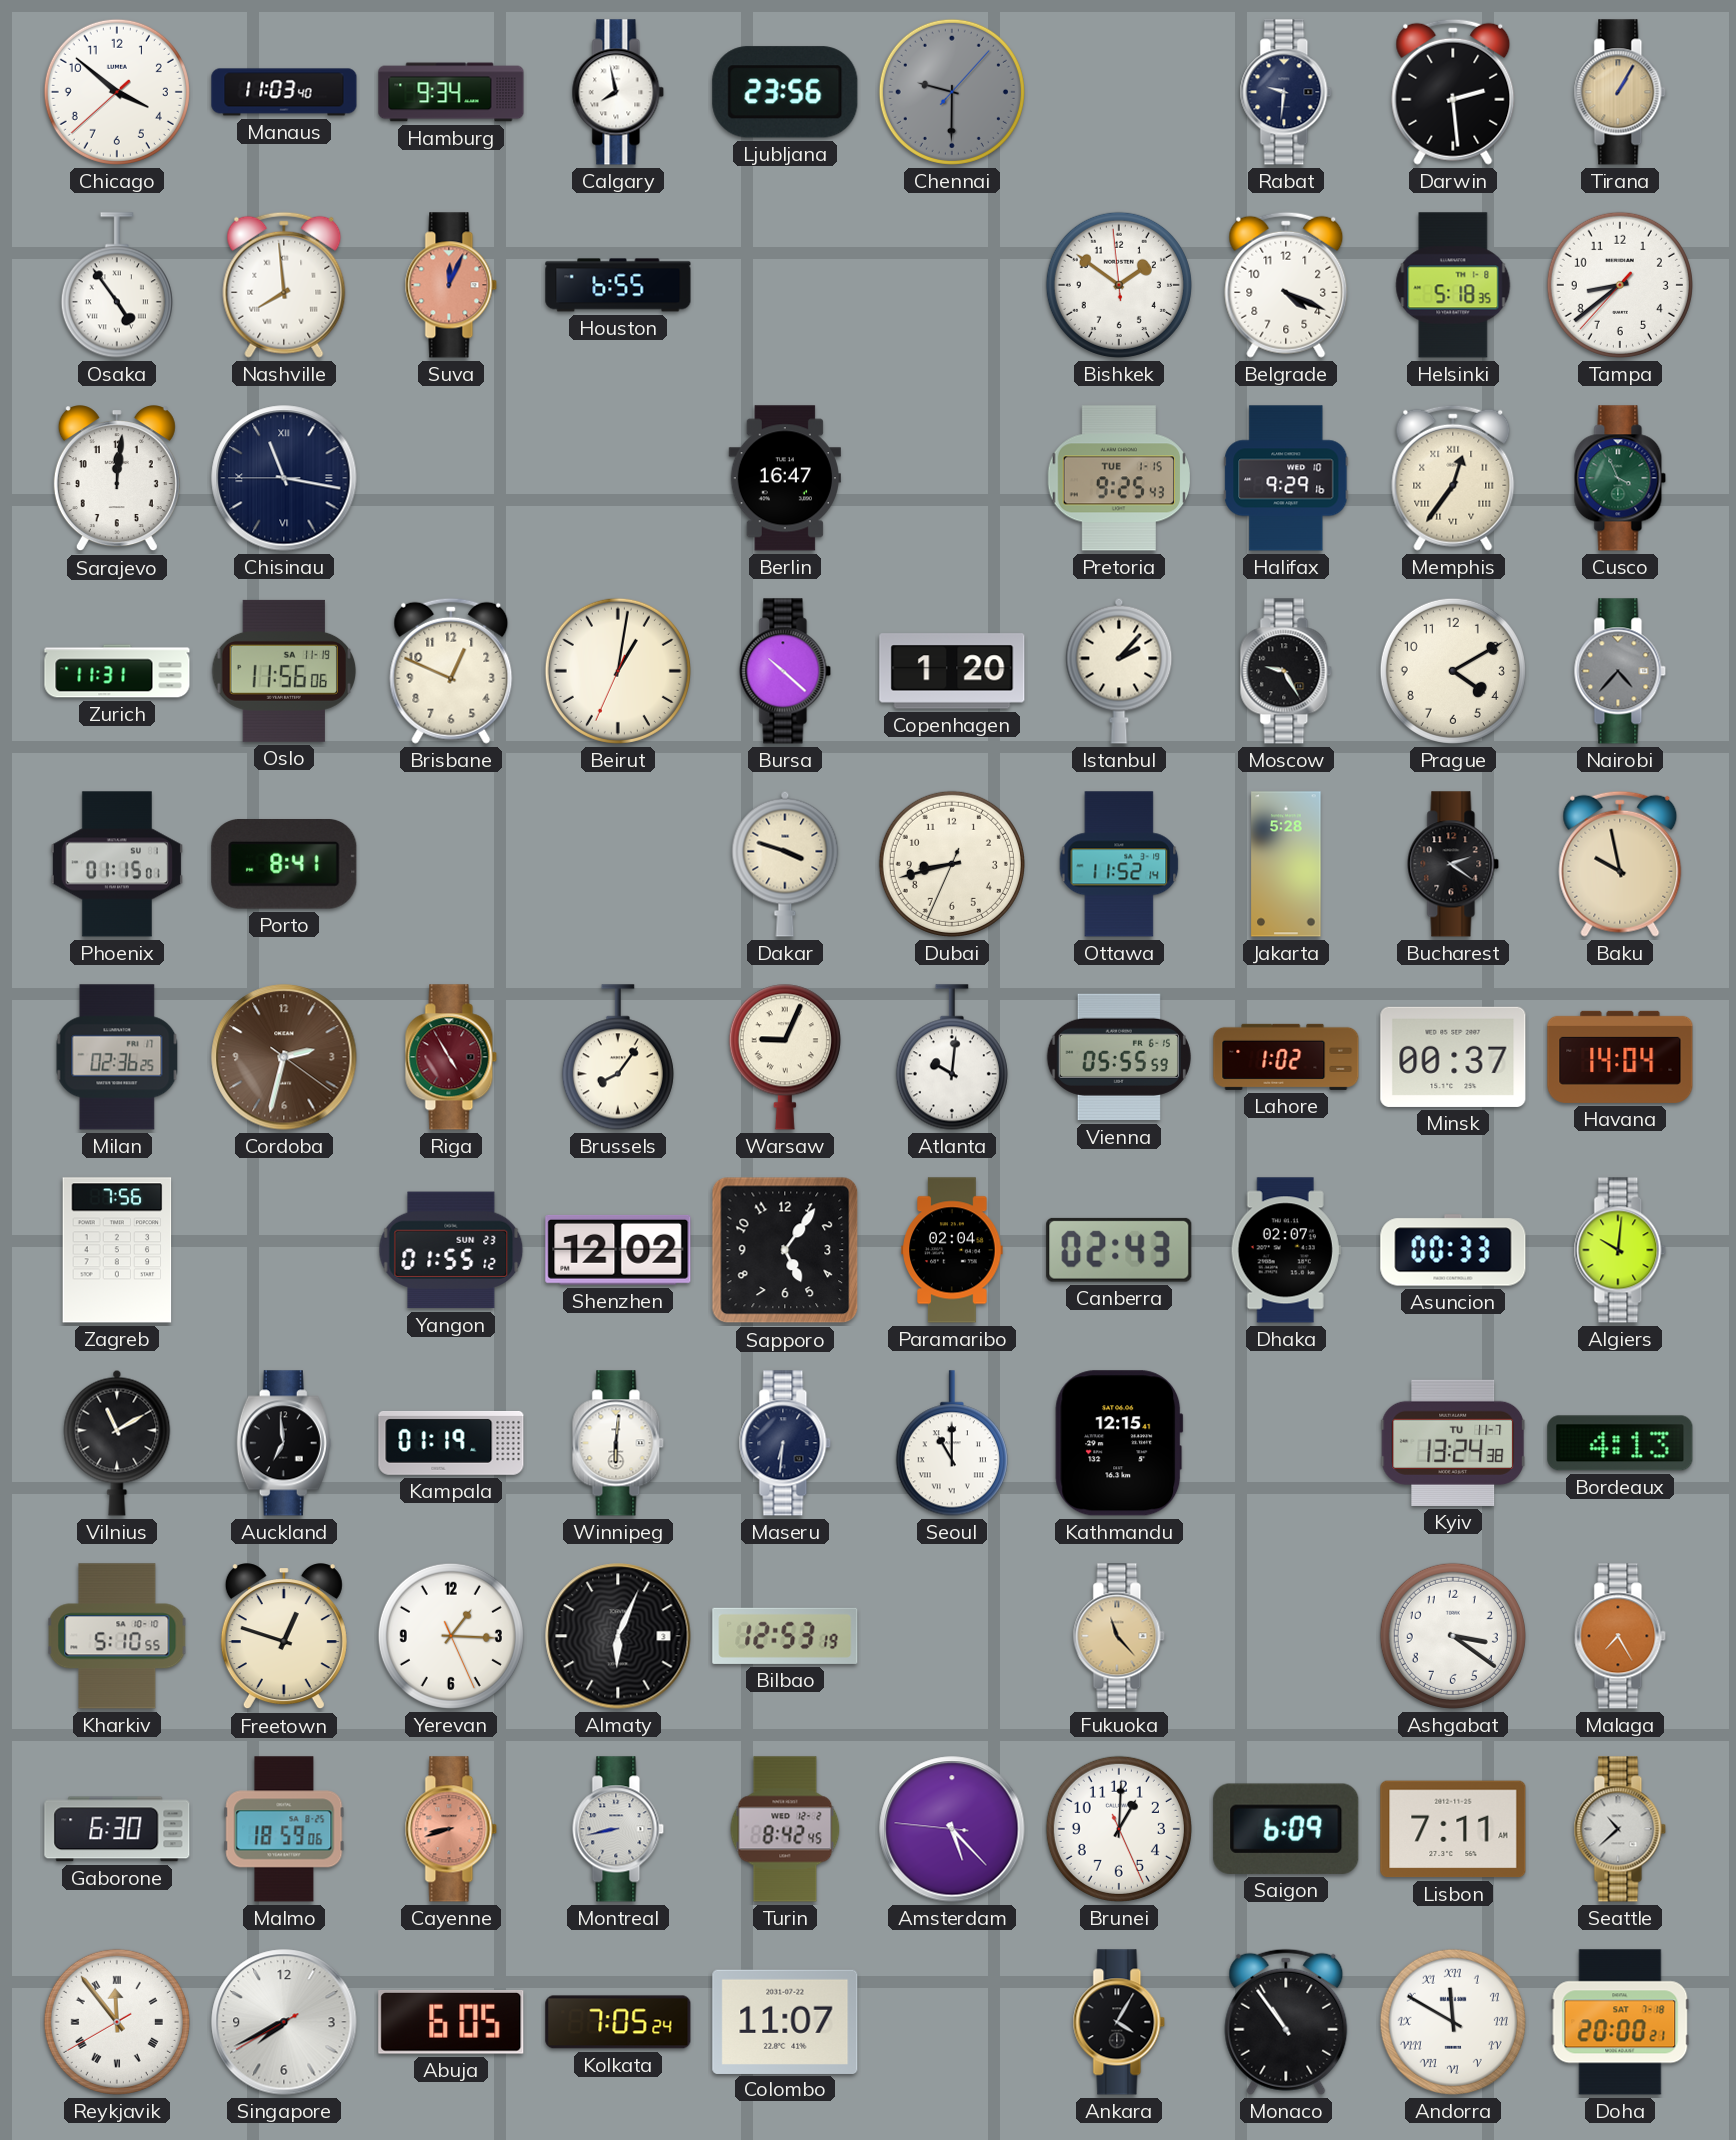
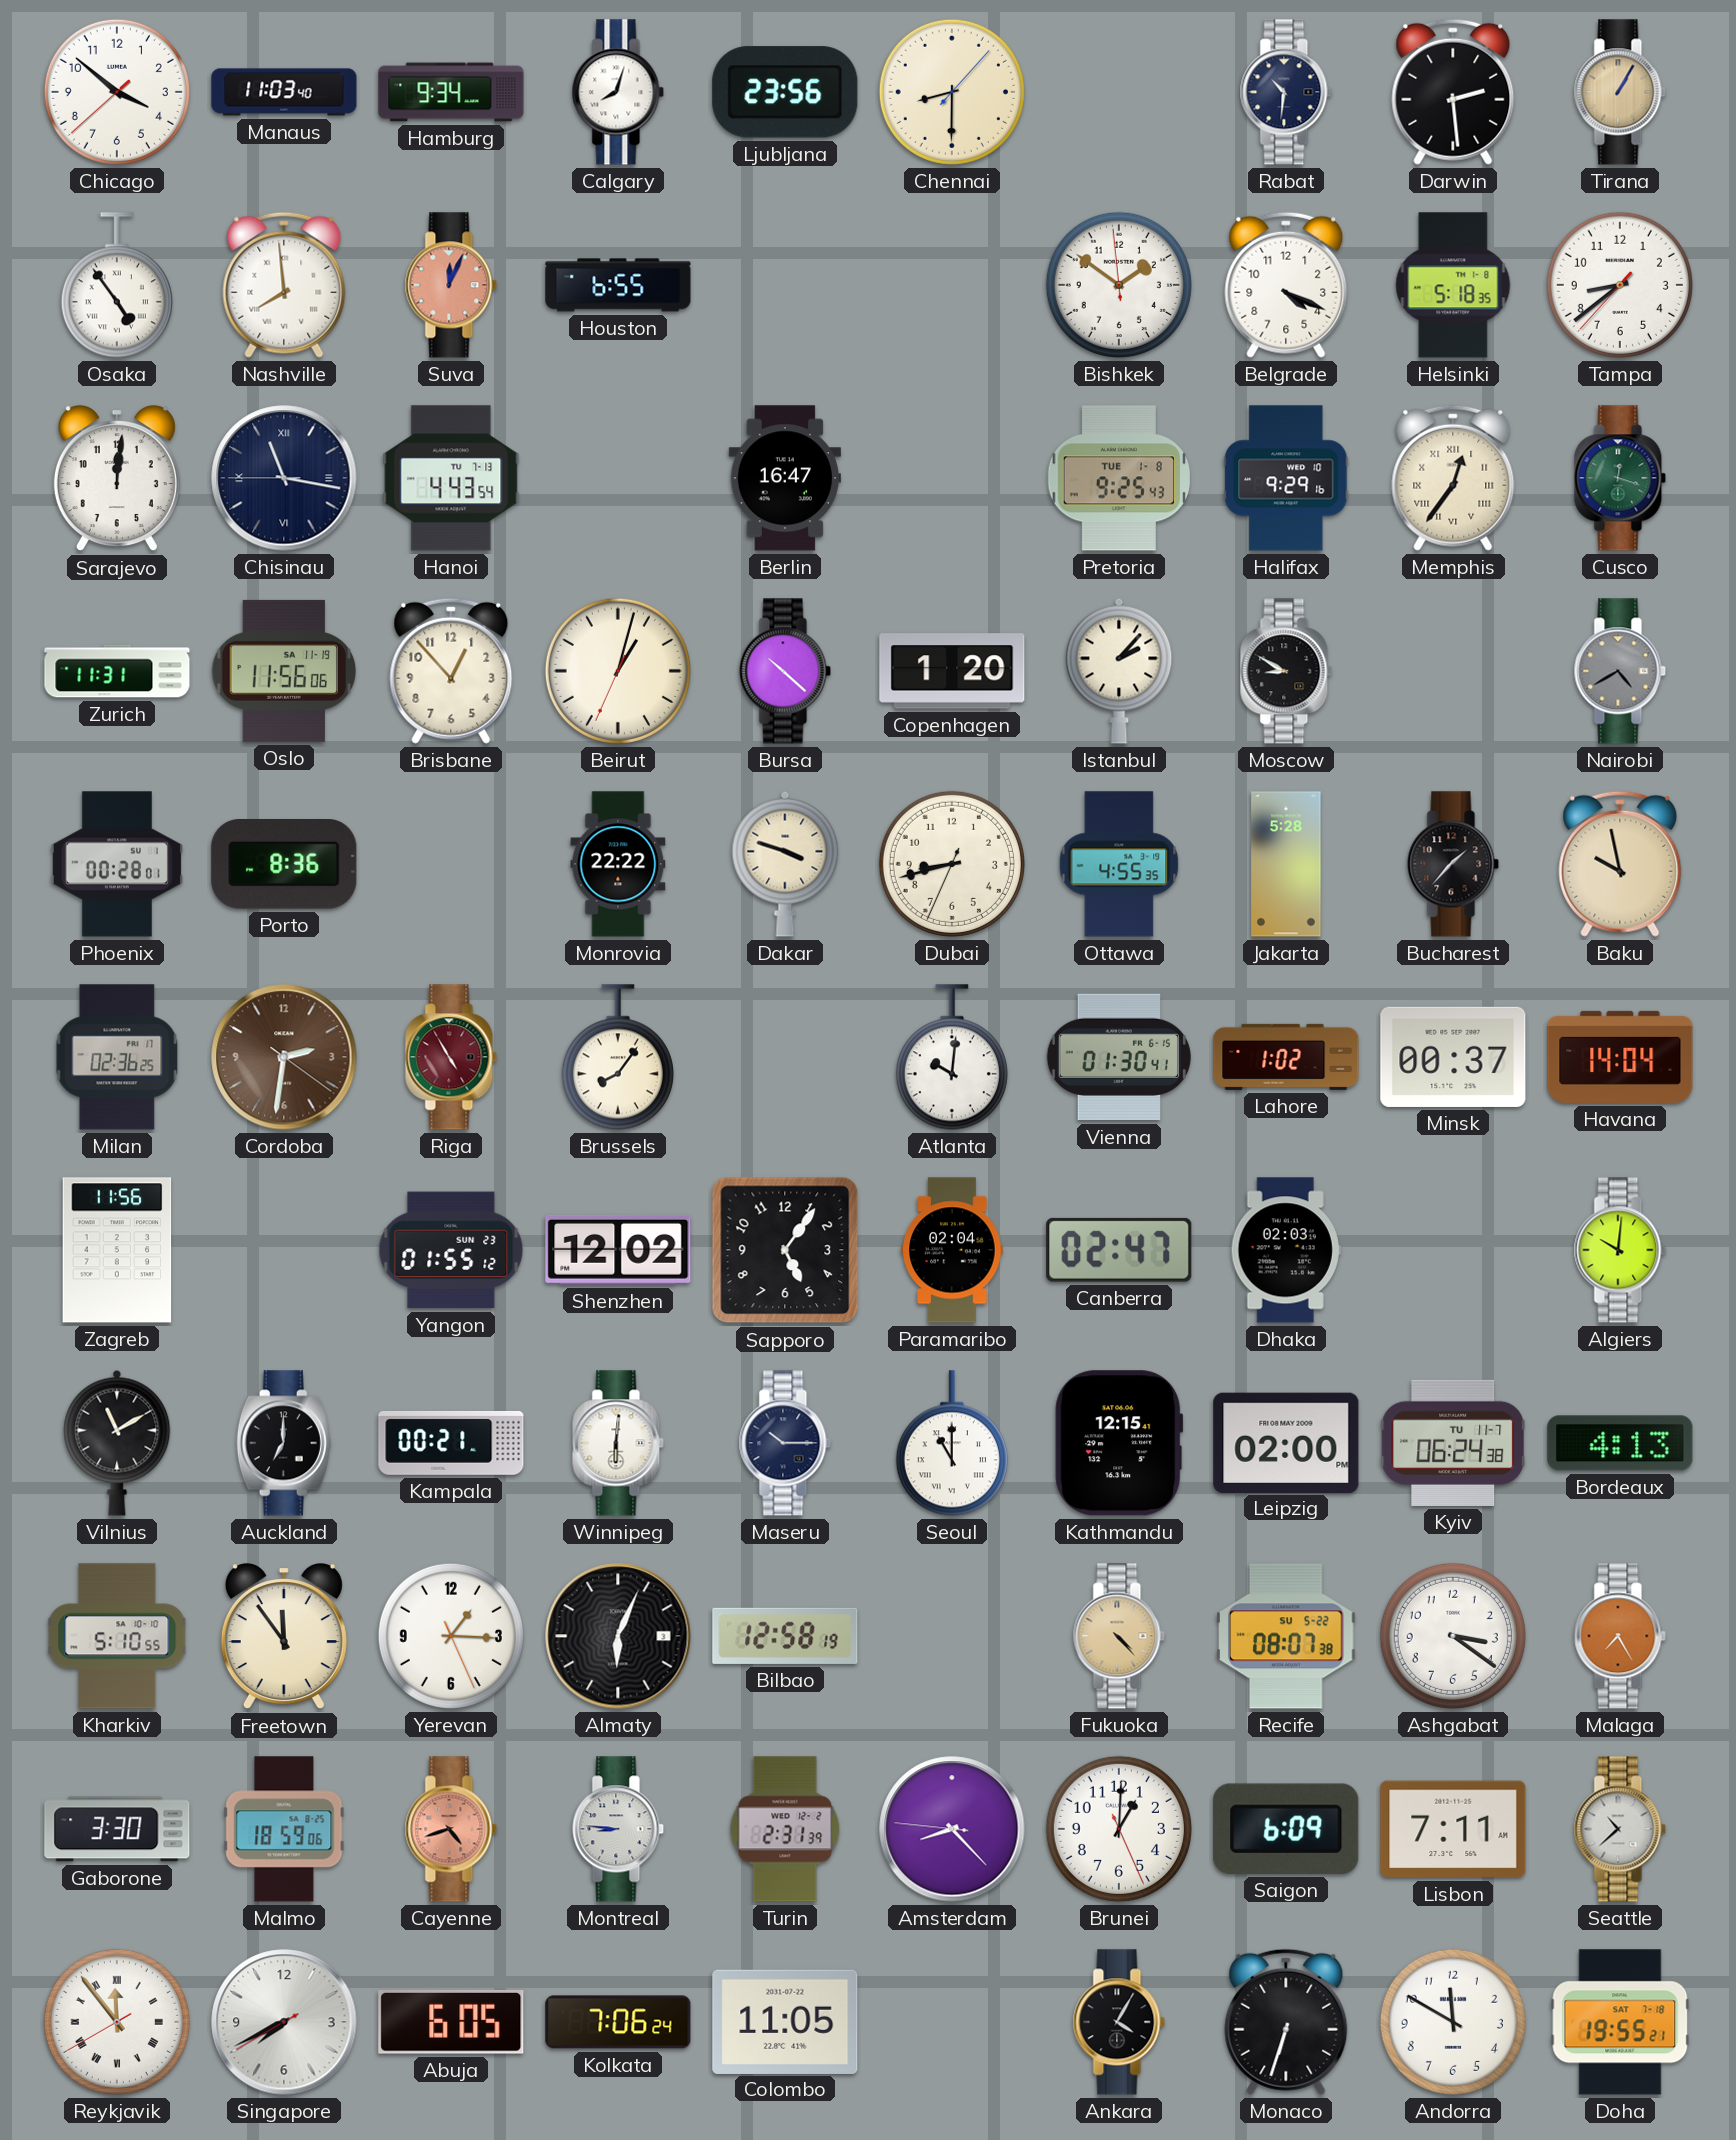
Calgary: 7:58 -> 8:03 (618, 92)
Chennai: 9:30 -> 8:30 (952, 92)
Chennai dial: grey -> cream (952, 92)
Rabat: 9:31 -> 10:31 (1286, 92)
Hanoi: none -> 4:43 (451, 478)
Pretoria date: TUE 1-15 -> TUE 1-8 (1118, 478)
Cusco: 3:56 -> 12:18 (1620, 478)
Brisbane: 12:49 -> 12:53 (451, 671)
Beirut: 1:01 -> 1:02 (618, 671)
Moscow: 9:25 -> 8:50 (1286, 671)
Prague: 4:10 -> none (1453, 671)
Nairobi: 4:37 -> 4:40 (1620, 671)
Phoenix: 01:15 -> 00:28 (117, 864)
Porto: 8:41 -> 8:36 (284, 865)
Monrovia: none -> 22:22 (618, 864)
Ottawa: 11:52 -> 4:55 (1119, 864)
Bucharest: 2:21 -> 1:37 (1453, 864)
Cordoba: 2:32 -> 2:31 (284, 1057)
Warsaw: 9:04 -> none (785, 1057)
Vienna: 05:55 -> 01:30 (1119, 1057)
Zagreb: 7:56 -> 11:56 (117, 1250)
Canberra: 02:43 -> 02:47 (1119, 1250)
Dhaka: 02:07 -> 02:03 (1286, 1250)
Asuncion: 00:33 -> none (1453, 1250)
Auckland: 6:59 -> 7:00 (284, 1443)
Kampala: 01:19 -> 00:21 (451, 1443)
Maseru: 6:31 -> 10:15 (785, 1443)
Leipzig: none -> 02:00 (1286, 1442)
Kyiv: 13:24 -> 06:24 (1453, 1443)
Freetown: 12:48 -> 11:54 (284, 1637)
Bilbao: 12:53 -> 12:58 (785, 1636)
Fukuoka: 11:23 -> 4:23 (1119, 1636)
Recife: none -> 08:07 (1286, 1636)
Gaborone: 6:30 -> 3:30 (117, 1829)
Cayenne: 8:42 -> 4:42 (451, 1829)
Montreal: 8:43 -> 8:46 (618, 1829)
Turin: 8:42 -> 2:31 (785, 1829)
Amsterdam: 5:22 -> 8:22 (952, 1829)
Kolkata: 7:05 -> 7:06 (618, 2022)
Colombo: 11:07 -> 11:05 (785, 2021)
Monaco: 10:54 -> 6:33 (1286, 2022)
Andorra numerals: Roman -> Arabic (1453, 2022)
Doha: 20:00 -> 19:55 (1620, 2022)
